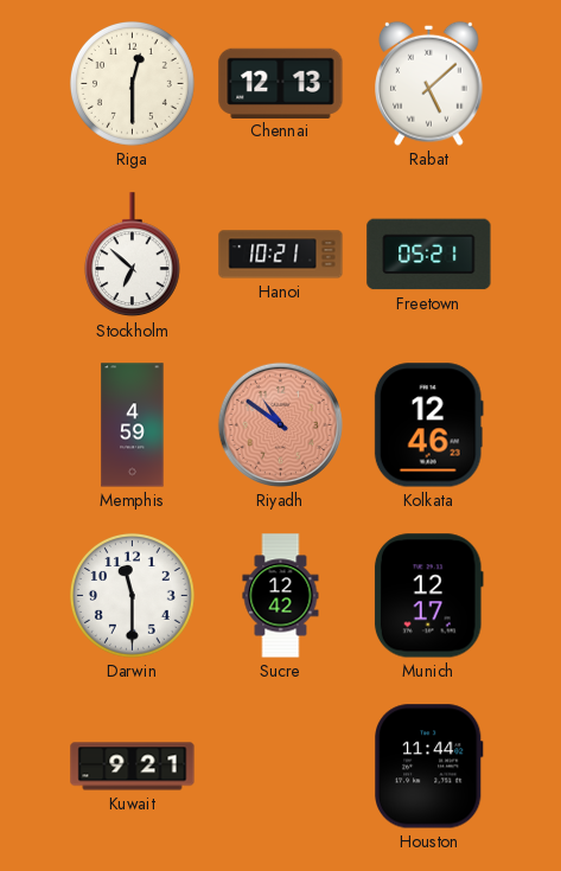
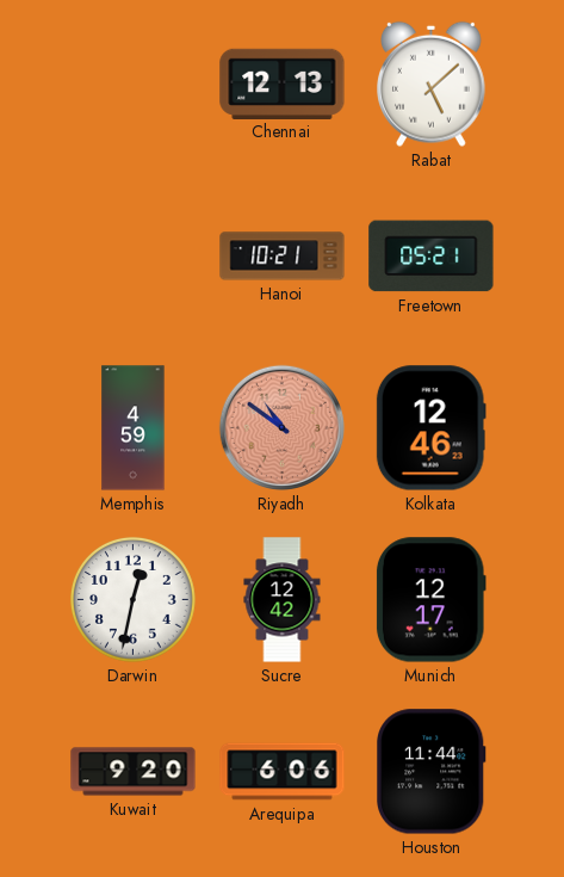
Riga: 12:30 -> none (132, 84)
Stockholm: 6:52 -> none (132, 255)
Darwin: 11:30 -> 12:32 (132, 600)
Kuwait: 9:21 -> 9:20 (134, 772)
Arequipa: none -> 6:06 (283, 772)
